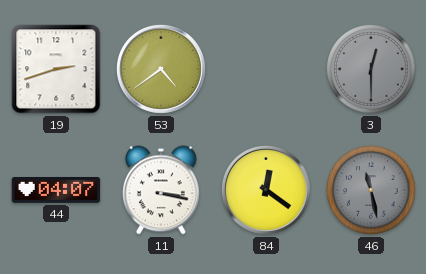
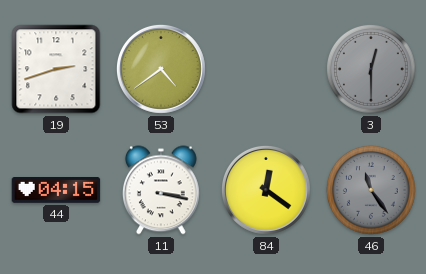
44: 04:07 -> 04:15 (56, 191)
46: 11:28 -> 11:24 (371, 190)
